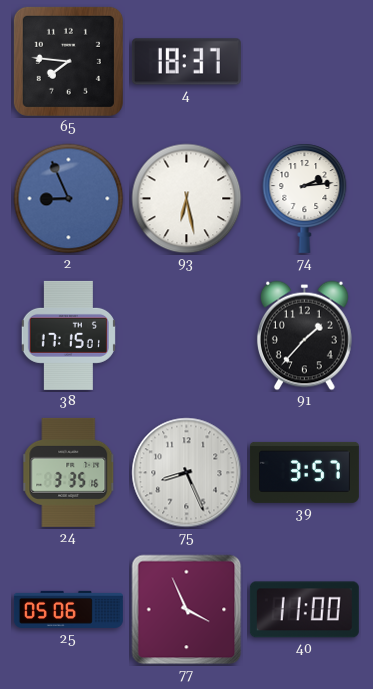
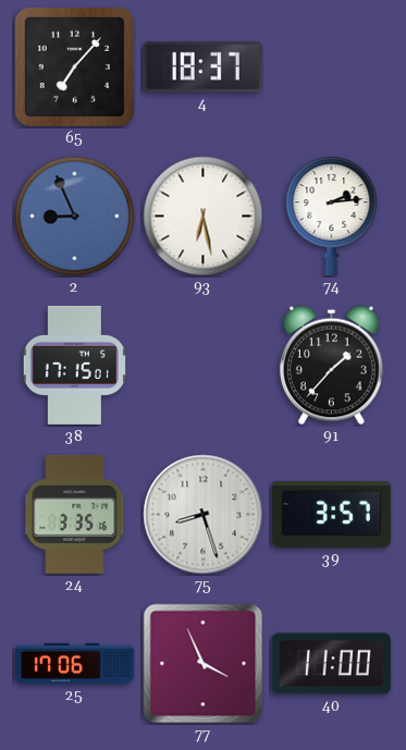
65: 7:46 -> 7:07 (74, 66)
75: 8:26 -> 8:27 (204, 515)
25: 05:06 -> 17:06 (74, 663)
